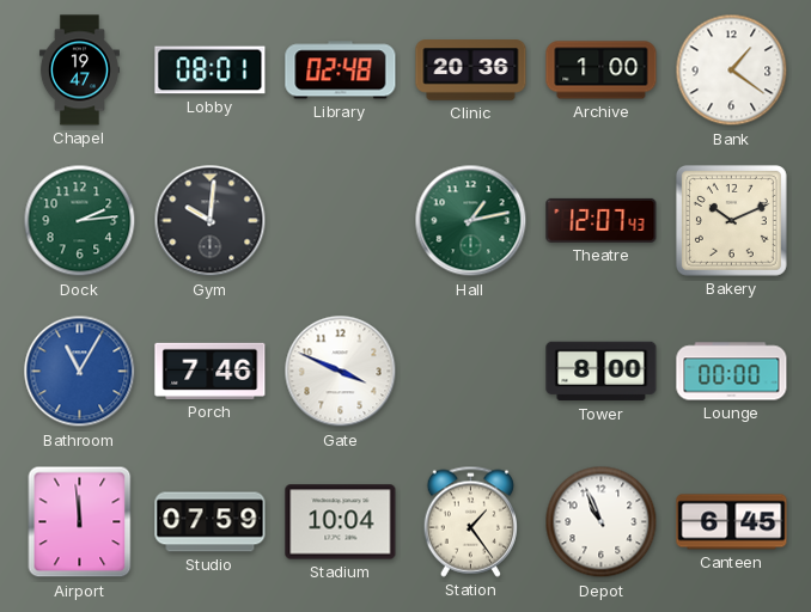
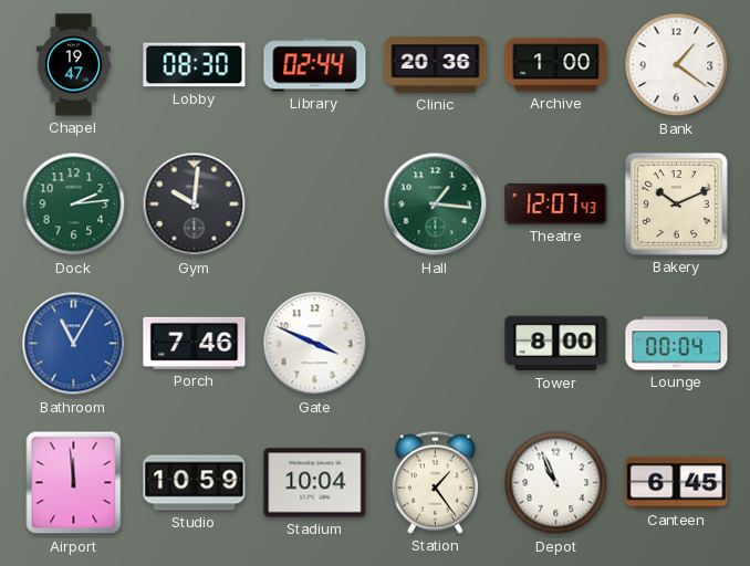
Lobby: 08:01 -> 08:30 (195, 65)
Library: 02:48 -> 02:44 (315, 65)
Hall: 1:13 -> 1:16 (436, 205)
Lounge: 00:00 -> 00:04 (677, 344)
Studio: 07:59 -> 10:59 (195, 483)
